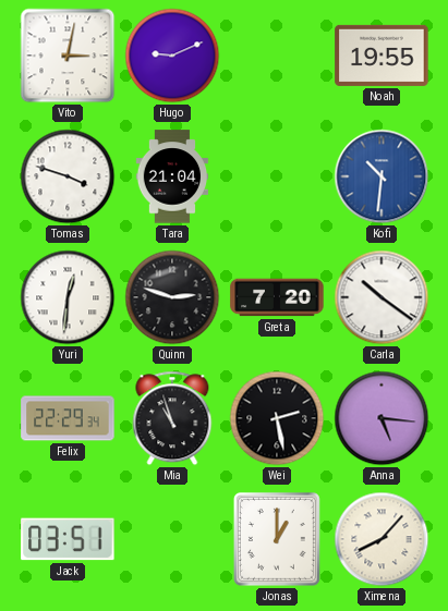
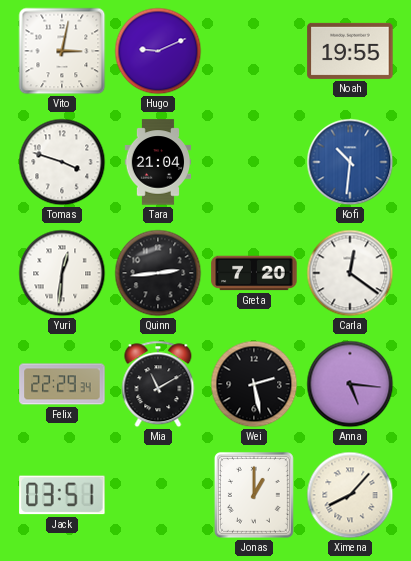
Quinn: 2:48 -> 2:44 (158, 273)
Carla: 10:21 -> 12:21 (350, 273)
Mia: 10:57 -> 11:10 (158, 384)
